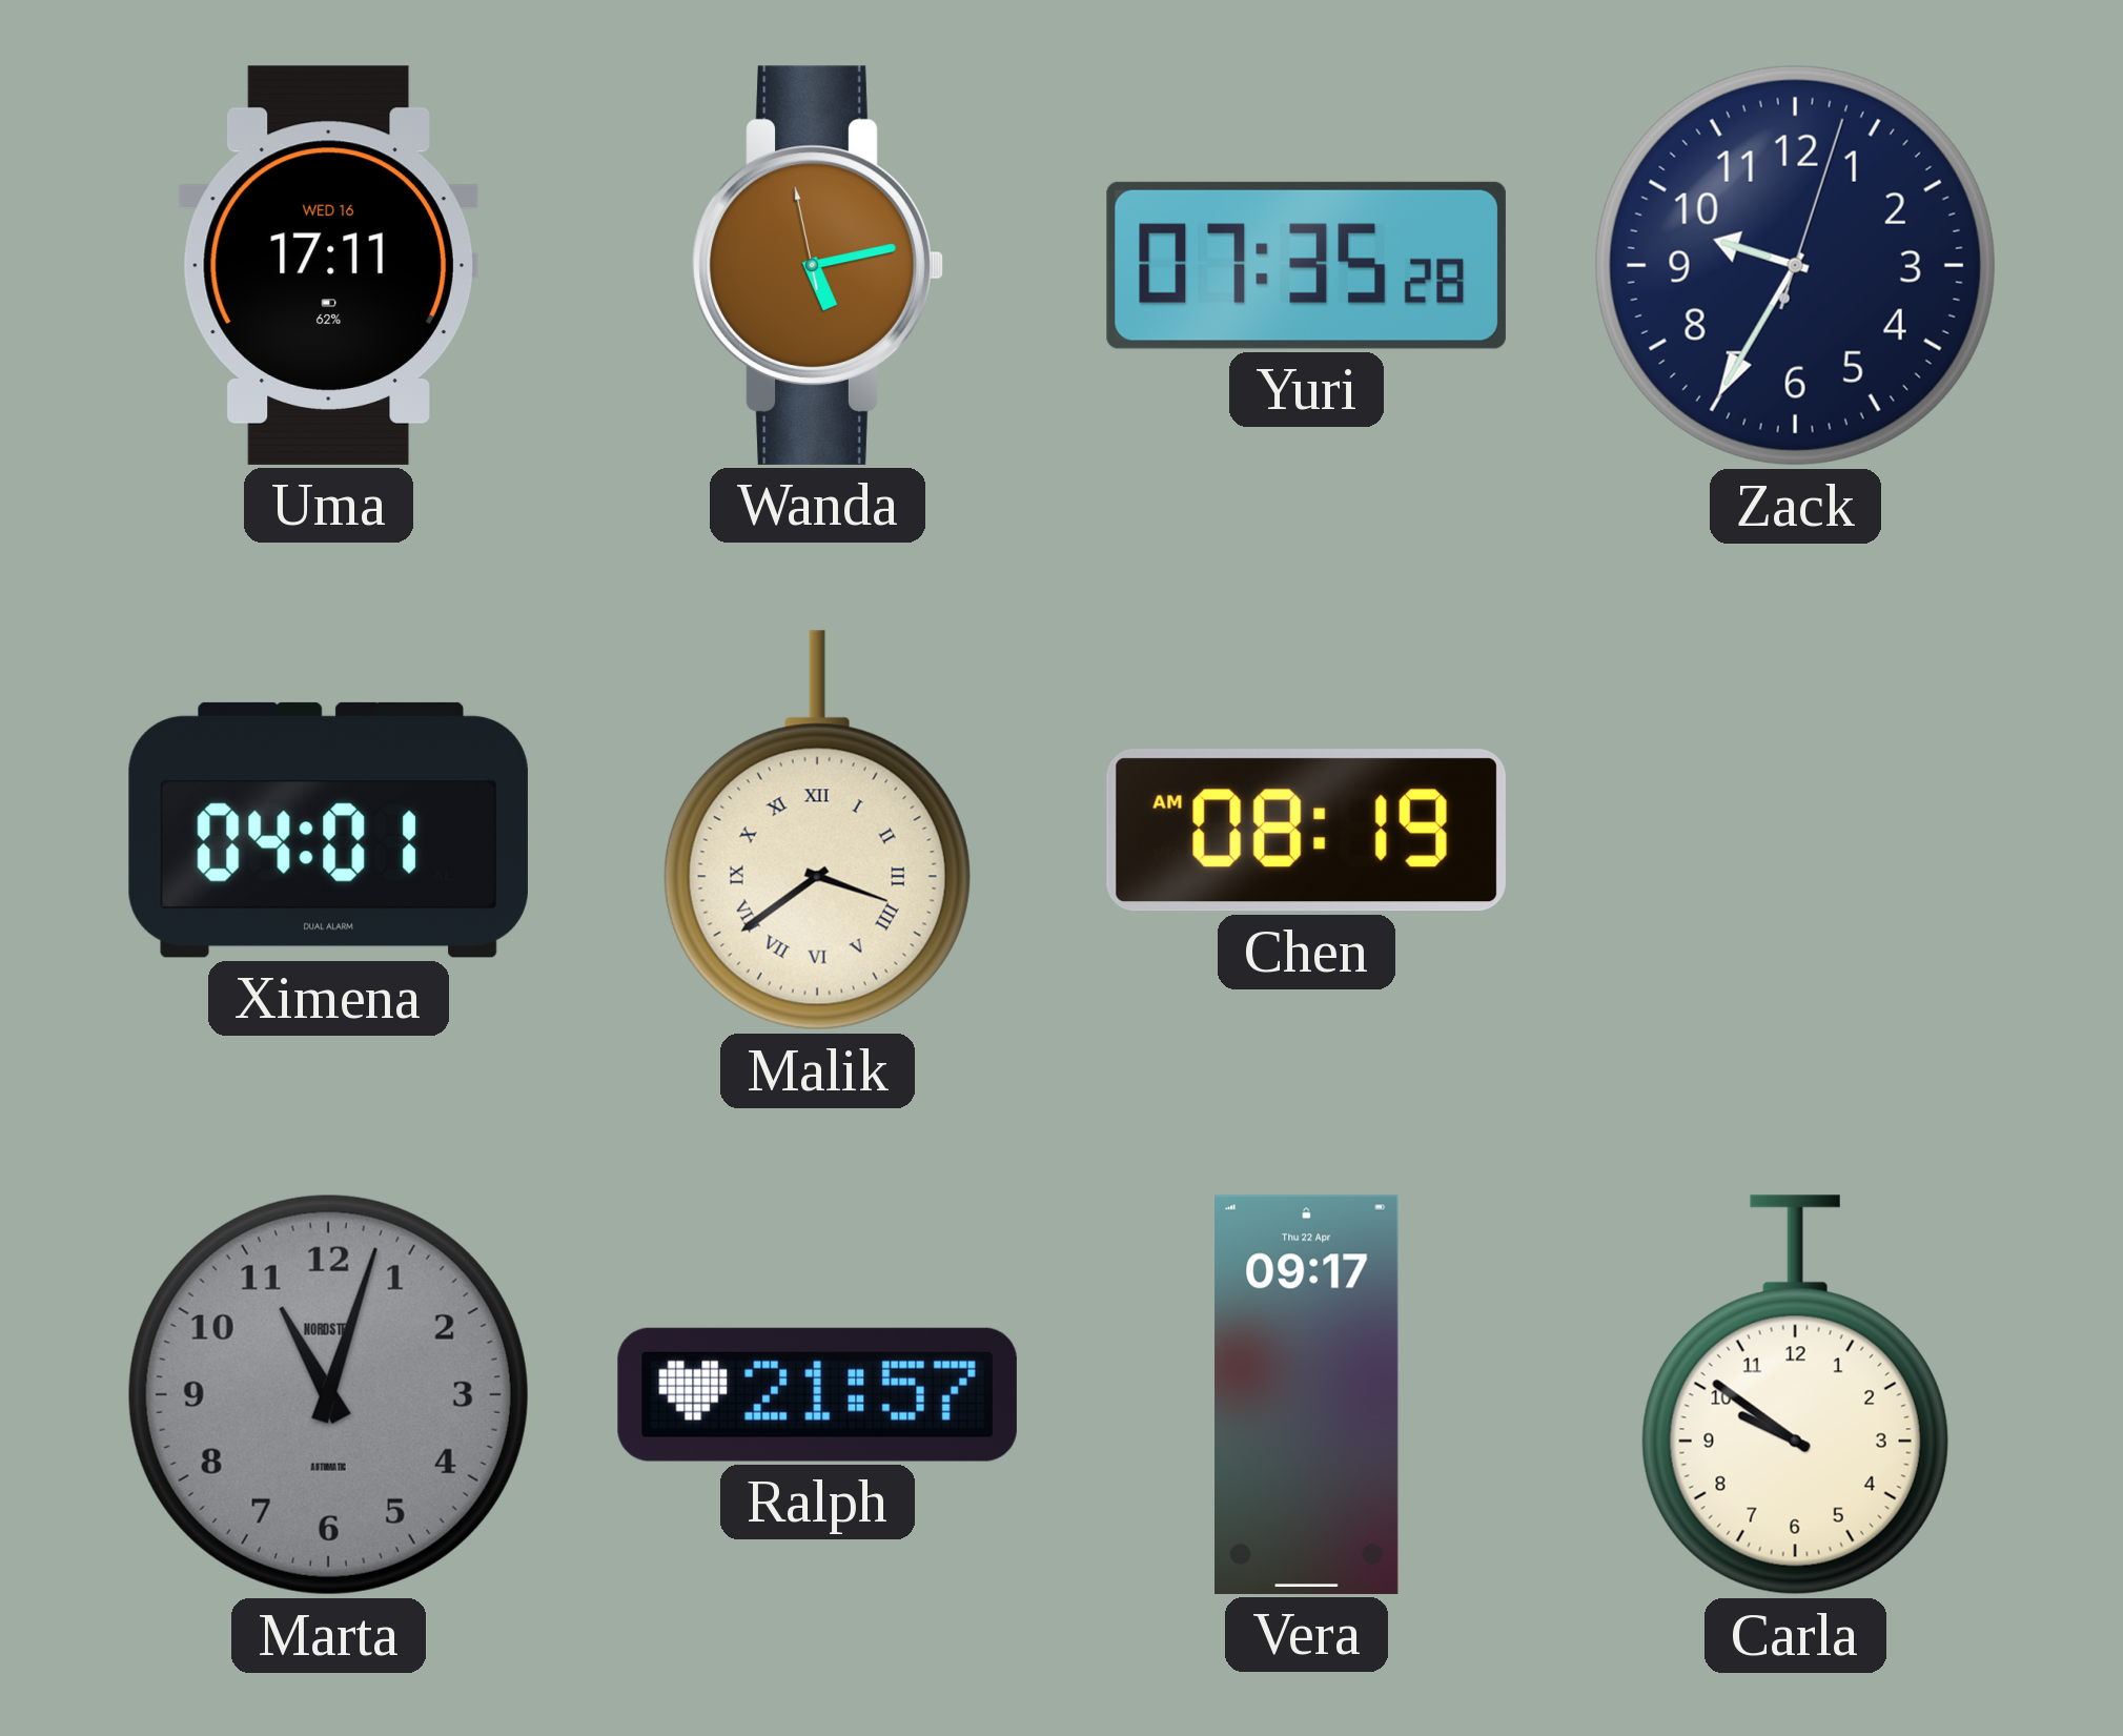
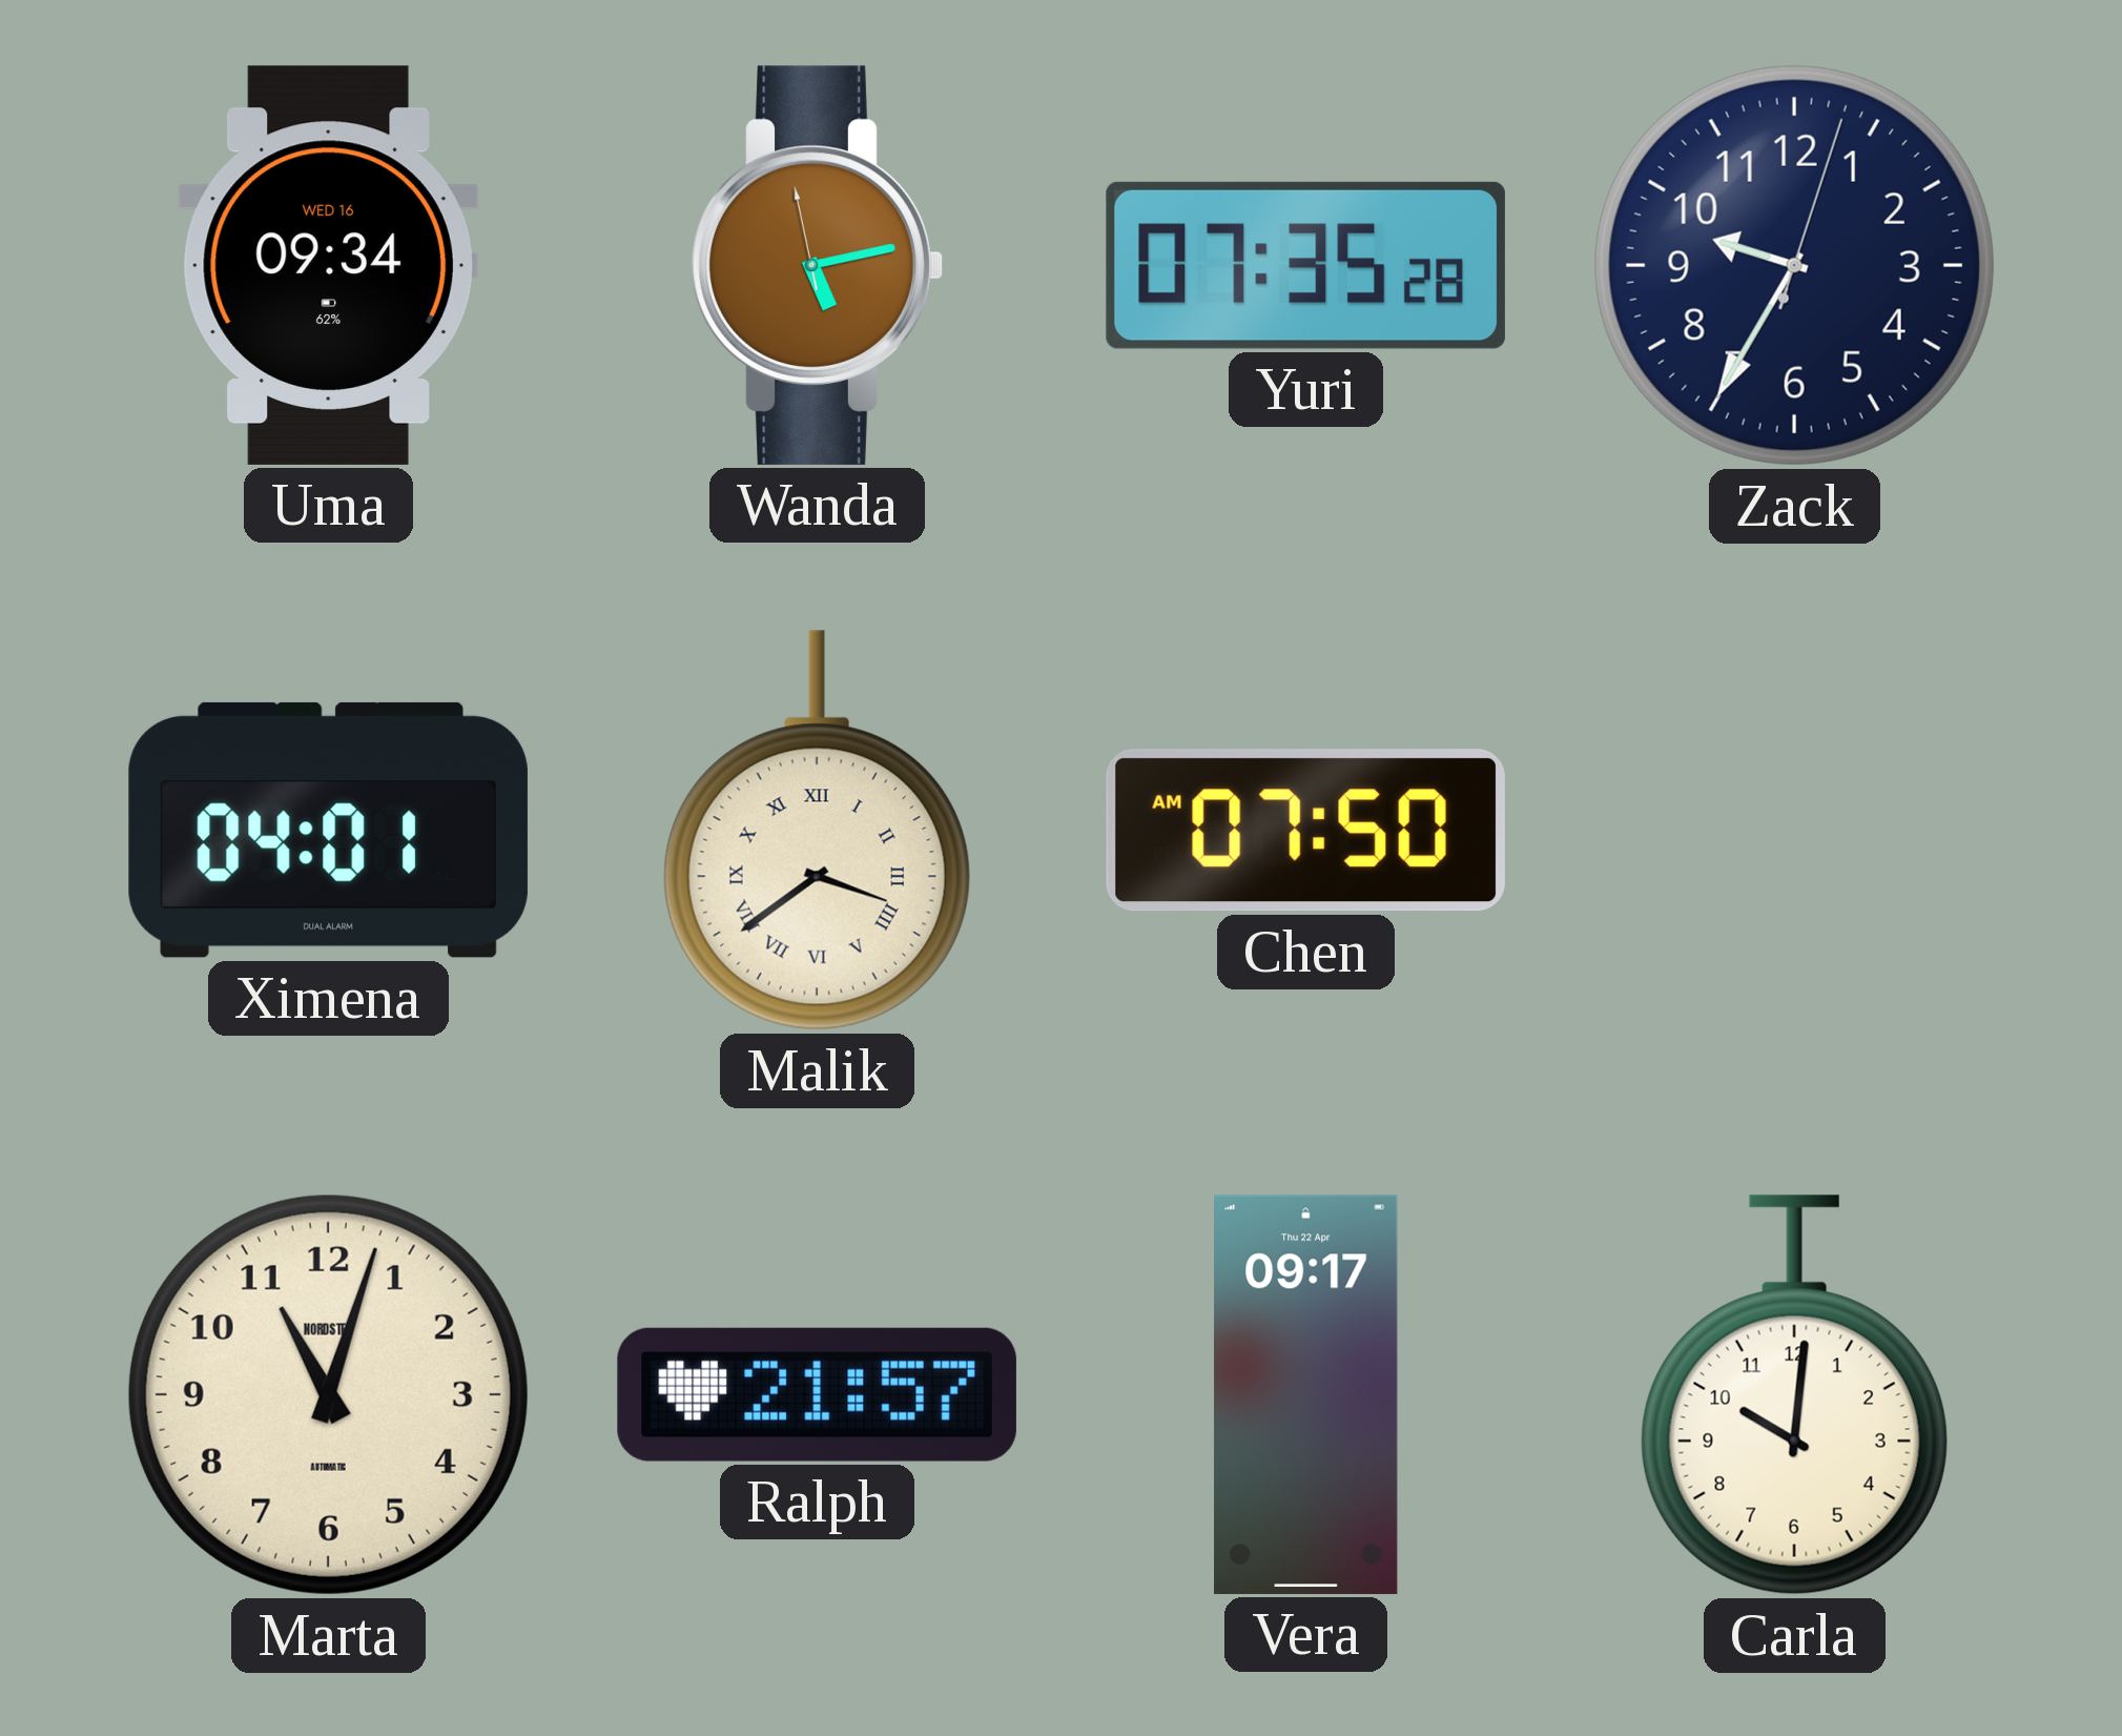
Uma: 17:11 -> 09:34 (328, 265)
Chen: 08:19 -> 07:50 (1305, 831)
Marta dial: grey -> cream (328, 1394)
Carla: 9:51 -> 10:01 (1794, 1395)
